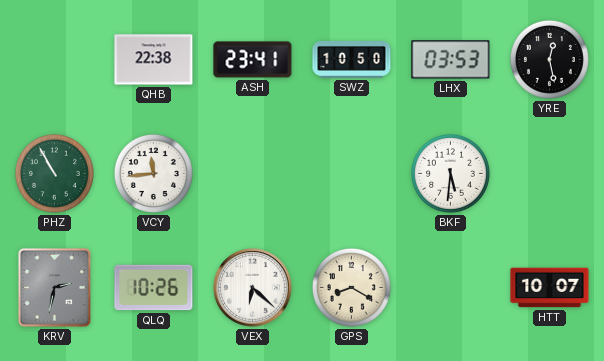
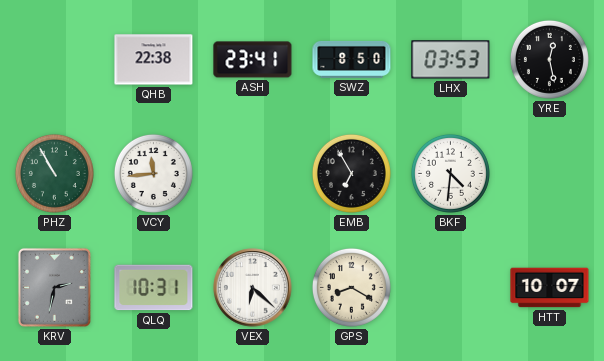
SWZ: 10:50 -> 8:50 (352, 59)
EMB: none -> 6:55 (351, 173)
BKF: 5:31 -> 4:31 (450, 173)
QLQ: 10:26 -> 10:31 (154, 288)
